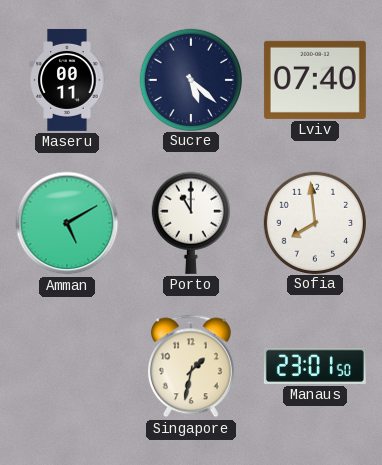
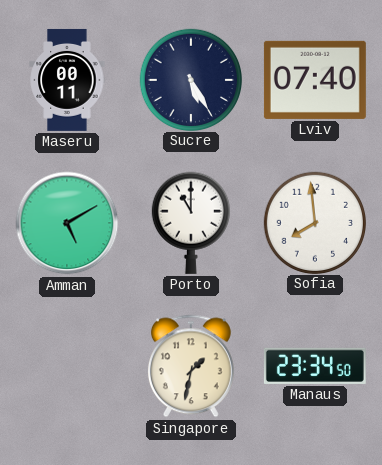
Sucre: 5:22 -> 5:25 (190, 79)
Manaus: 23:01 -> 23:34 (315, 366)
